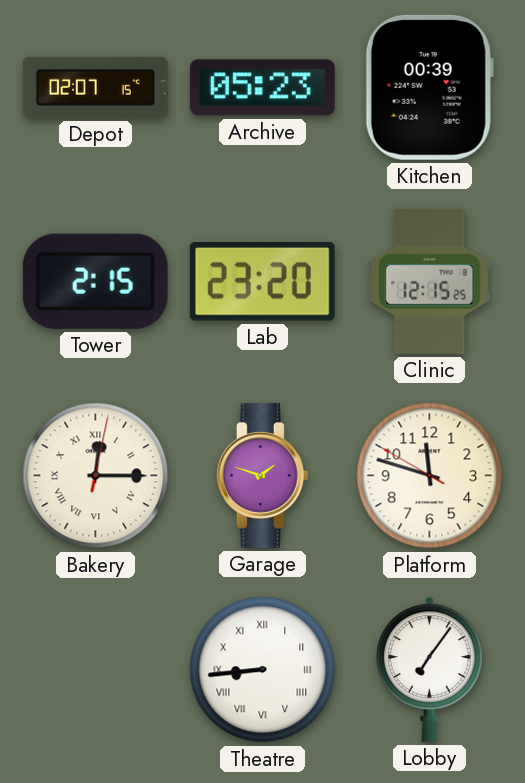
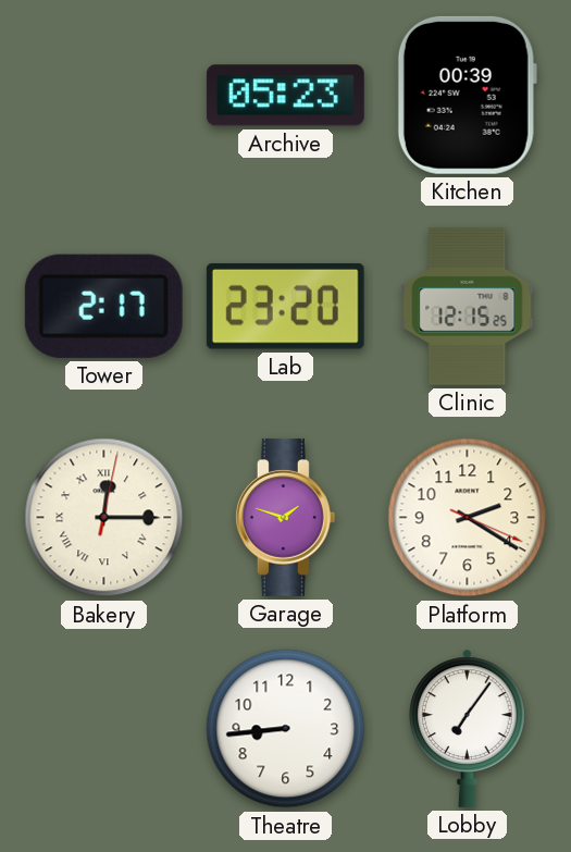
Depot: 02:07 -> none (95, 87)
Tower: 2:15 -> 2:17 (103, 306)
Platform: 11:47 -> 2:20 (468, 518)
Theatre numerals: Roman -> Arabic (286, 729)
